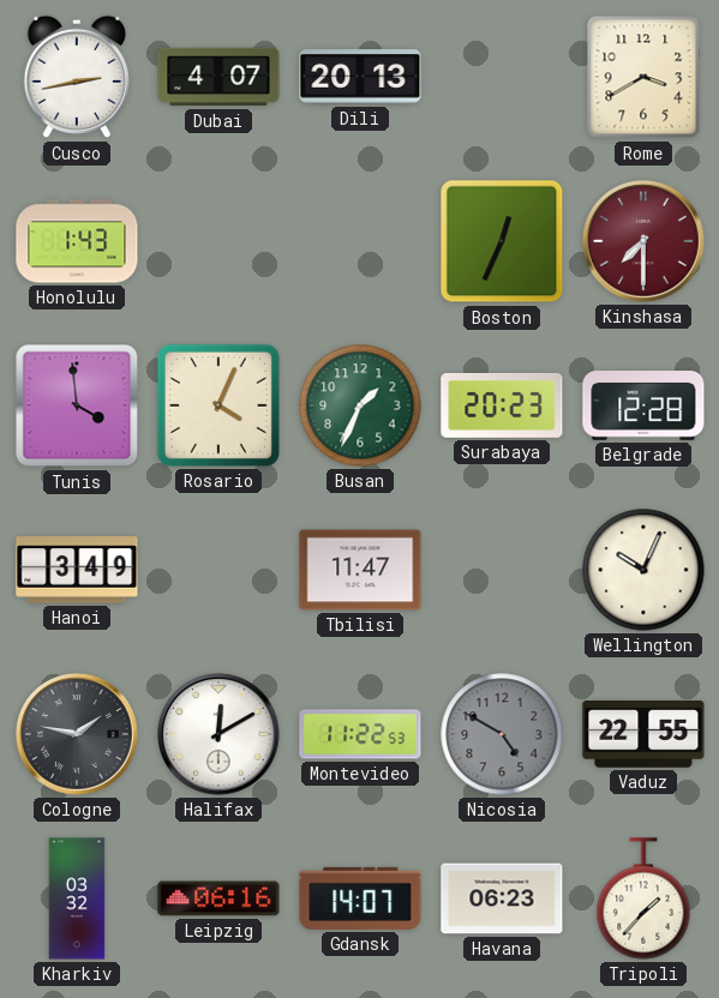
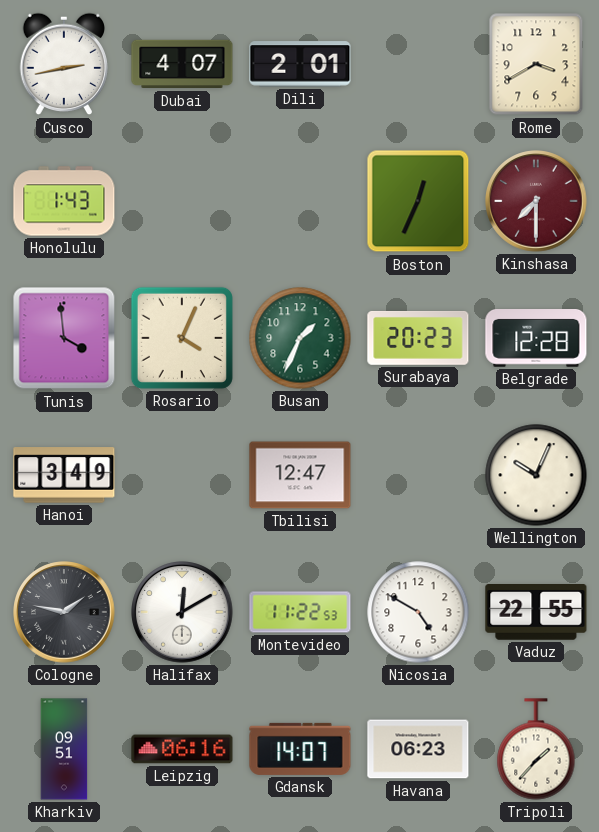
Dili: 20:13 -> 2:01 (300, 64)
Tbilisi: 11:47 -> 12:47 (300, 475)
Nicosia dial: grey -> white (418, 612)
Kharkiv: 03:32 -> 09:51 (64, 749)
